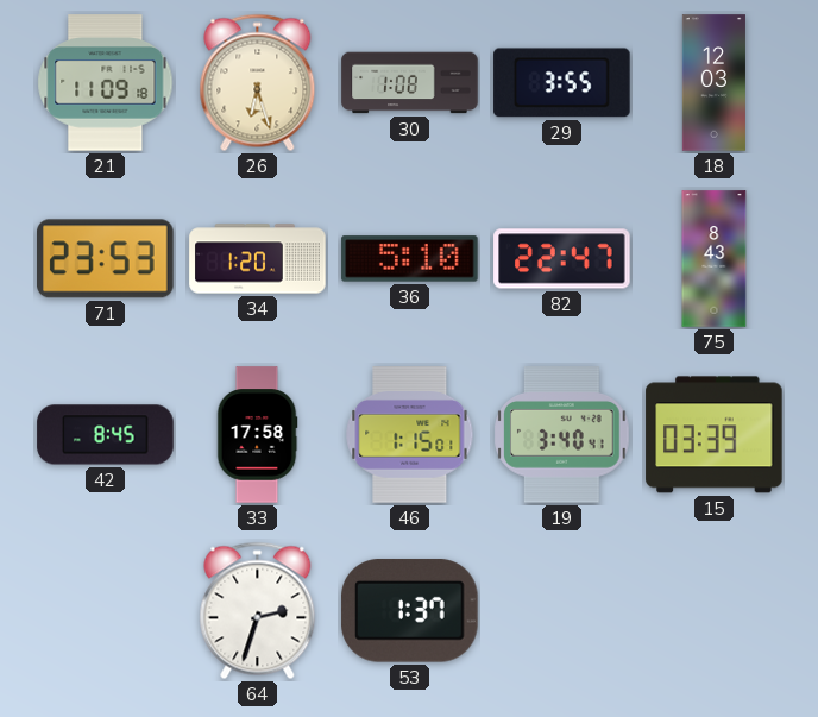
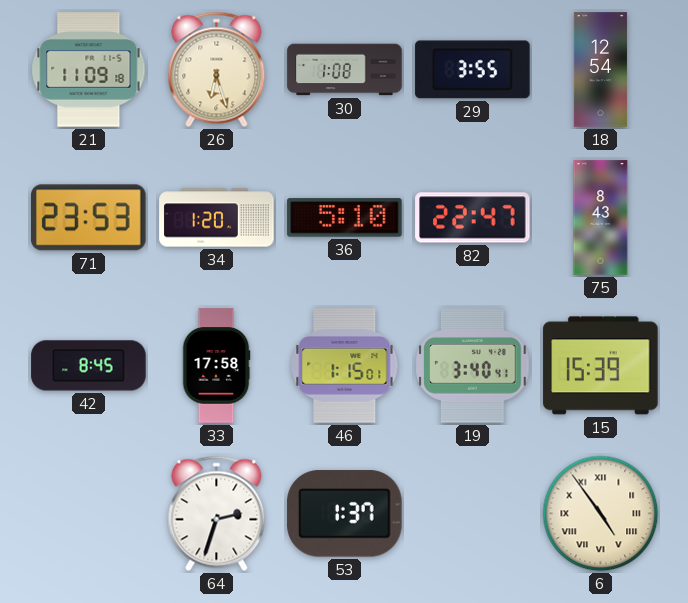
18: 12:03 -> 12:54 (600, 70)
15: 03:39 -> 15:39 (601, 366)
6: none -> 4:54 (601, 514)
